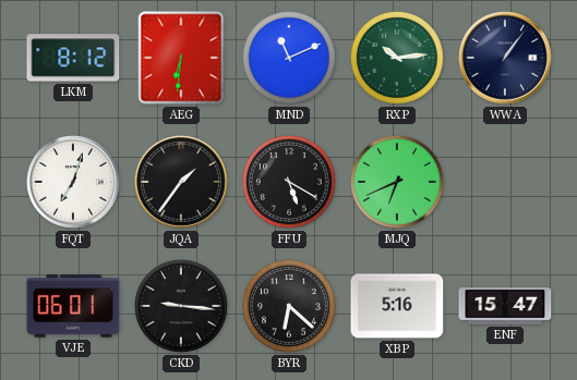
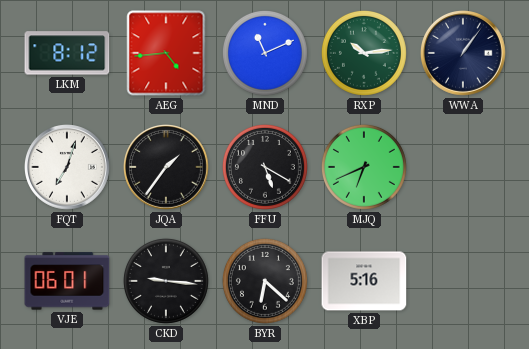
AEG: 6:31 -> 4:44 (166, 53)
ENF: 15:47 -> none (505, 306)
